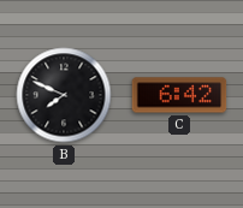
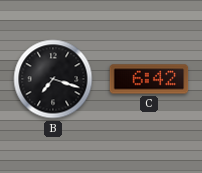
B: 7:49 -> 7:18 (53, 79)
